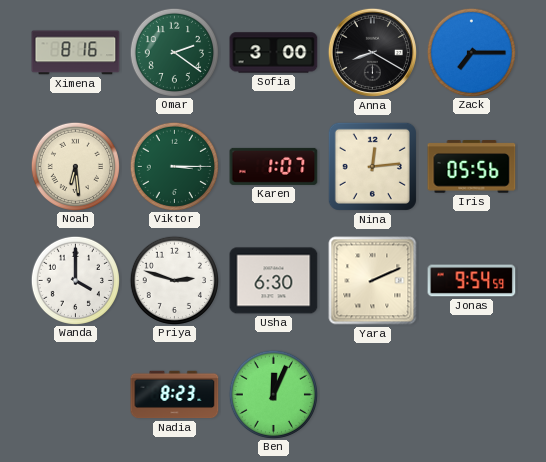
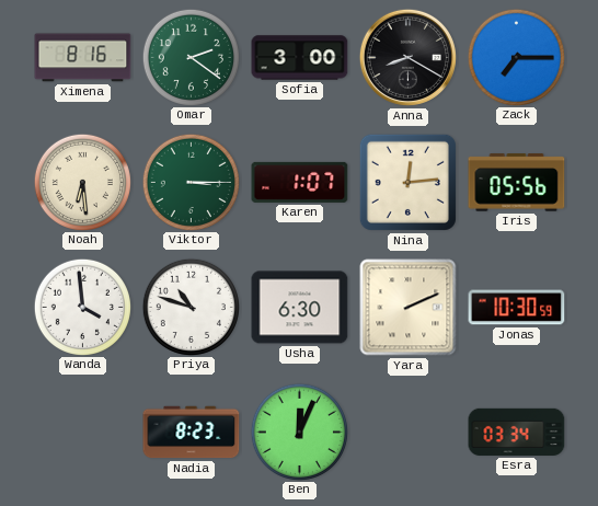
Wanda: 4:00 -> 3:59 (82, 307)
Priya: 2:48 -> 10:48 (191, 307)
Jonas: 9:54 -> 10:30 (517, 308)
Esra: none -> 03:34 (517, 432)
